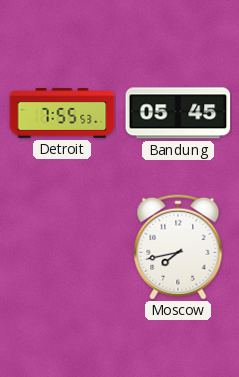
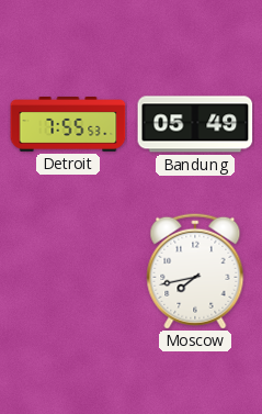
Bandung: 05:45 -> 05:49 (195, 124)
